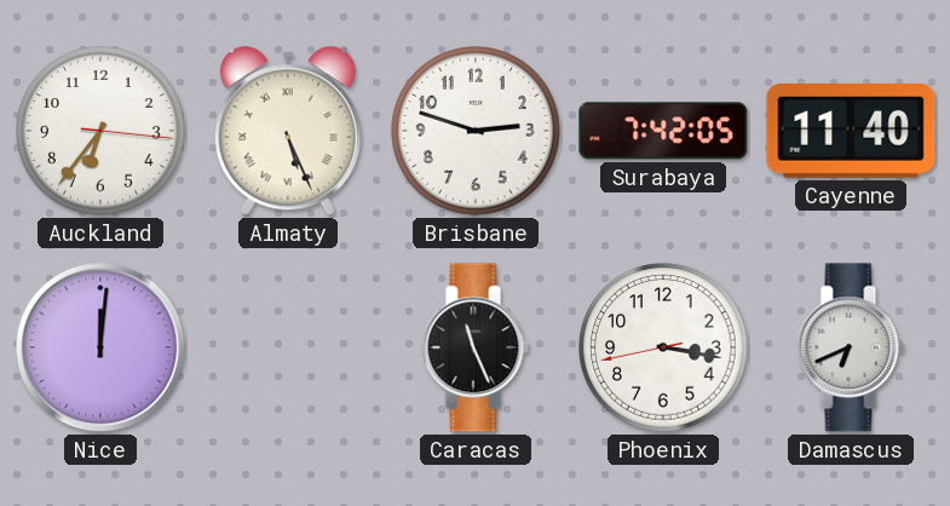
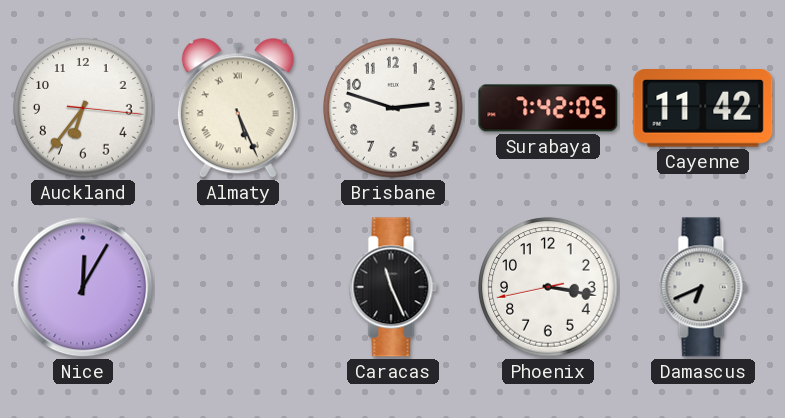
Cayenne: 11:40 -> 11:42 (703, 109)
Nice: 12:01 -> 12:05 (83, 287)
